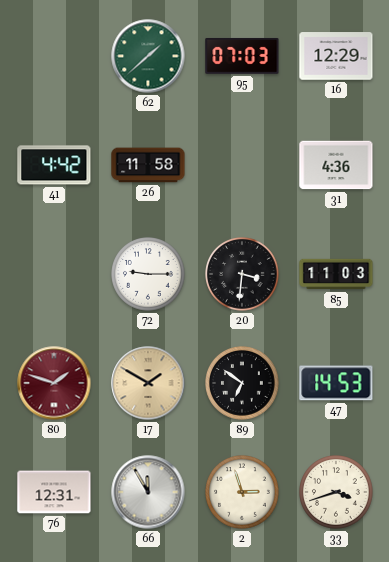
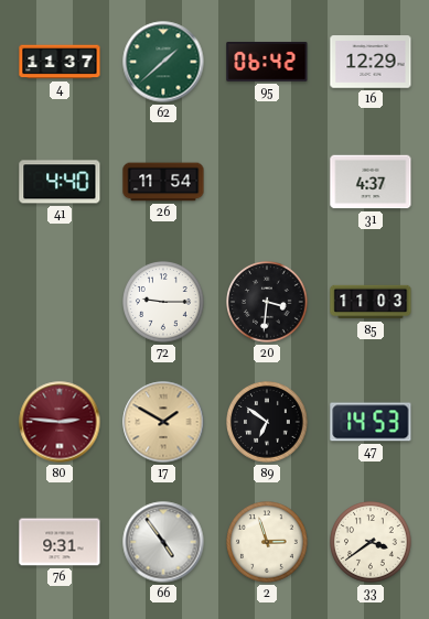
4: none -> 11:37 (60, 62)
95: 07:03 -> 06:42 (267, 62)
41: 4:42 -> 4:40 (60, 182)
26: 11:58 -> 11:54 (163, 182)
31: 4:36 -> 4:37 (371, 182)
80: 1:48 -> 2:46 (60, 422)
76: 12:31 -> 9:31 (60, 542)
66: 11:55 -> 4:54 (163, 542)
33: 3:42 -> 3:39 (371, 542)
